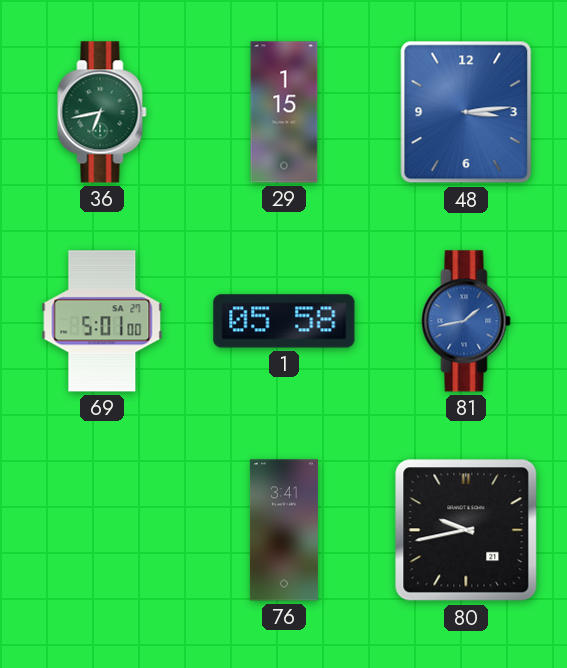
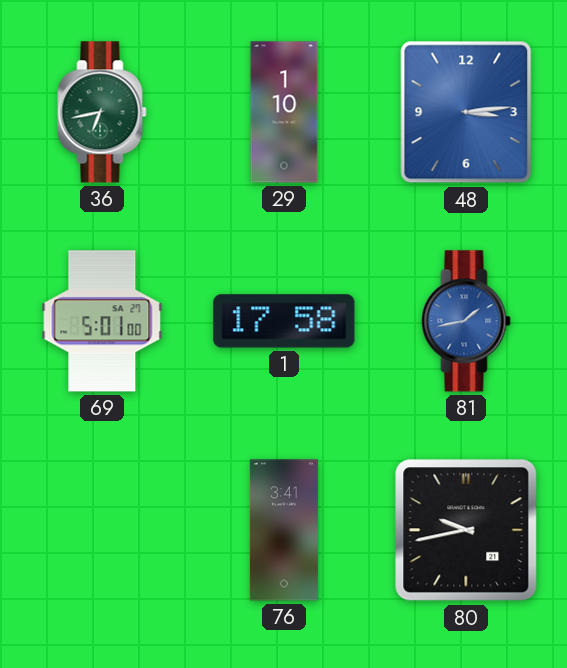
29: 1:15 -> 1:10 (284, 112)
1: 05:58 -> 17:58 (284, 321)
